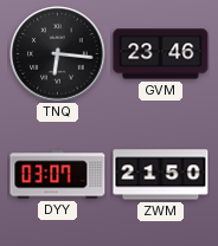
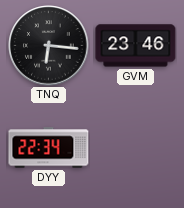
DYY: 03:07 -> 22:34 (49, 148)
ZWM: 21:50 -> none (161, 175)
